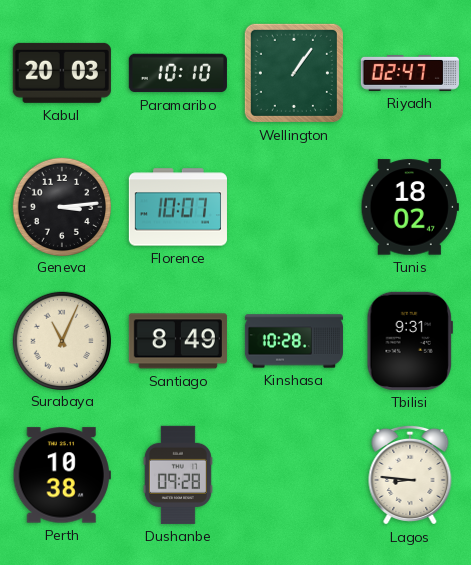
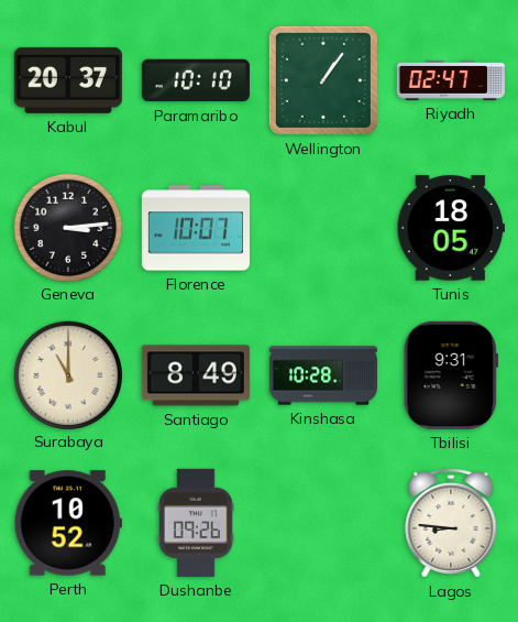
Kabul: 20:03 -> 20:37 (68, 80)
Tunis: 18:02 -> 18:05 (451, 228)
Surabaya: 11:04 -> 11:00 (67, 374)
Perth: 10:38 -> 10:52 (68, 523)
Dushanbe: 09:28 -> 09:26 (196, 523)
